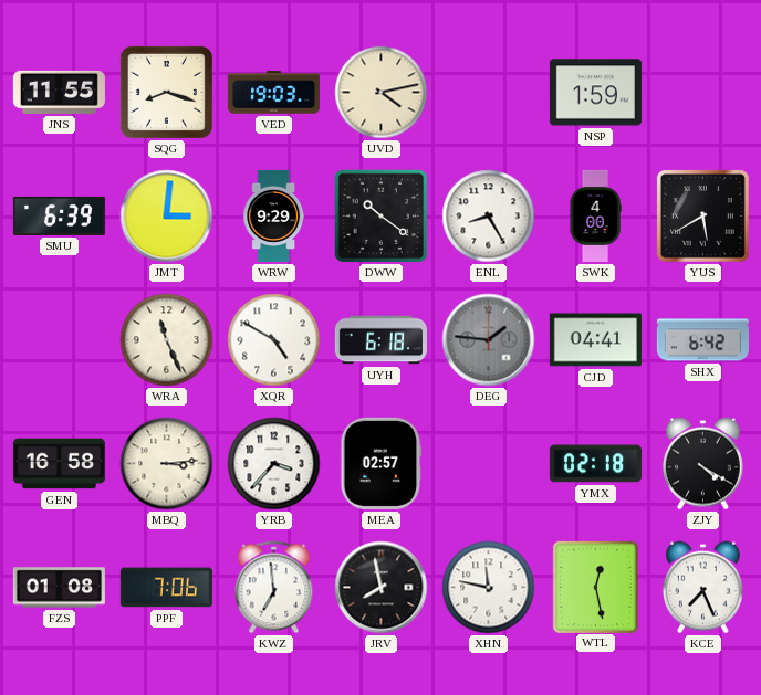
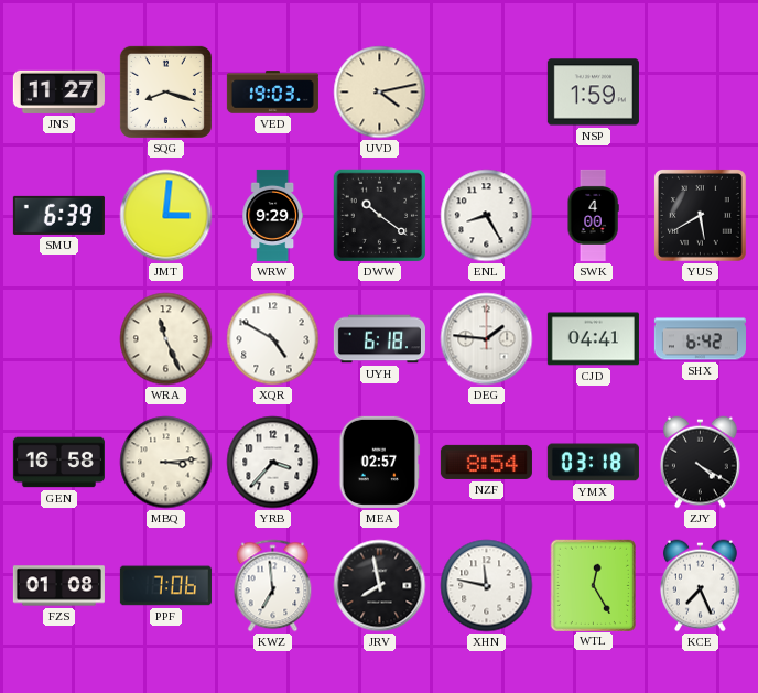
JNS: 11:55 -> 11:27 (58, 91)
DEG dial: grey -> white (487, 339)
NZF: none -> 8:54 (486, 462)
YMX: 02:18 -> 03:18 (593, 463)
WTL: 12:28 -> 12:25 (593, 585)
